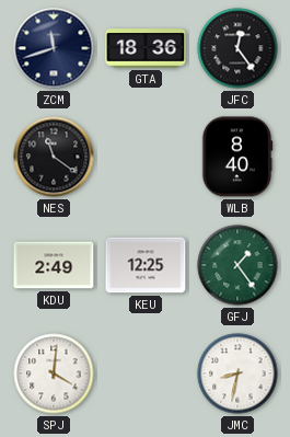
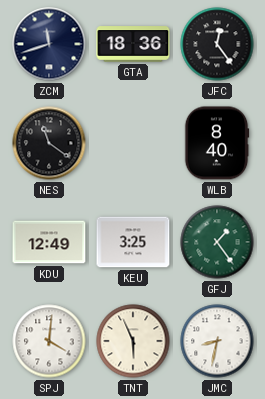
KDU: 2:49 -> 12:49 (49, 242)
KEU: 12:25 -> 3:25 (133, 242)
TNT: none -> 5:56 (133, 341)
